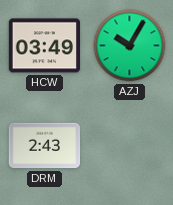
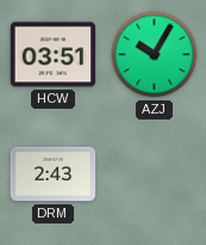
HCW: 03:49 -> 03:51 (54, 55)
